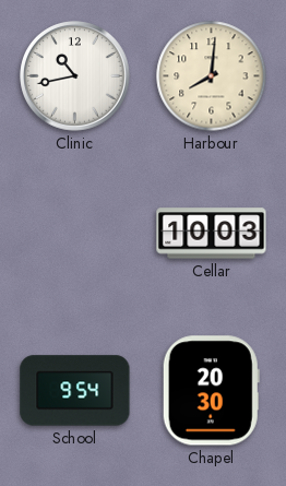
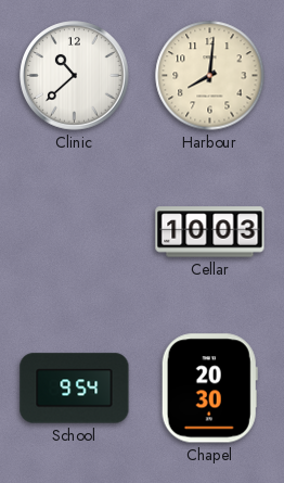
Clinic: 10:43 -> 10:38 (75, 76)
